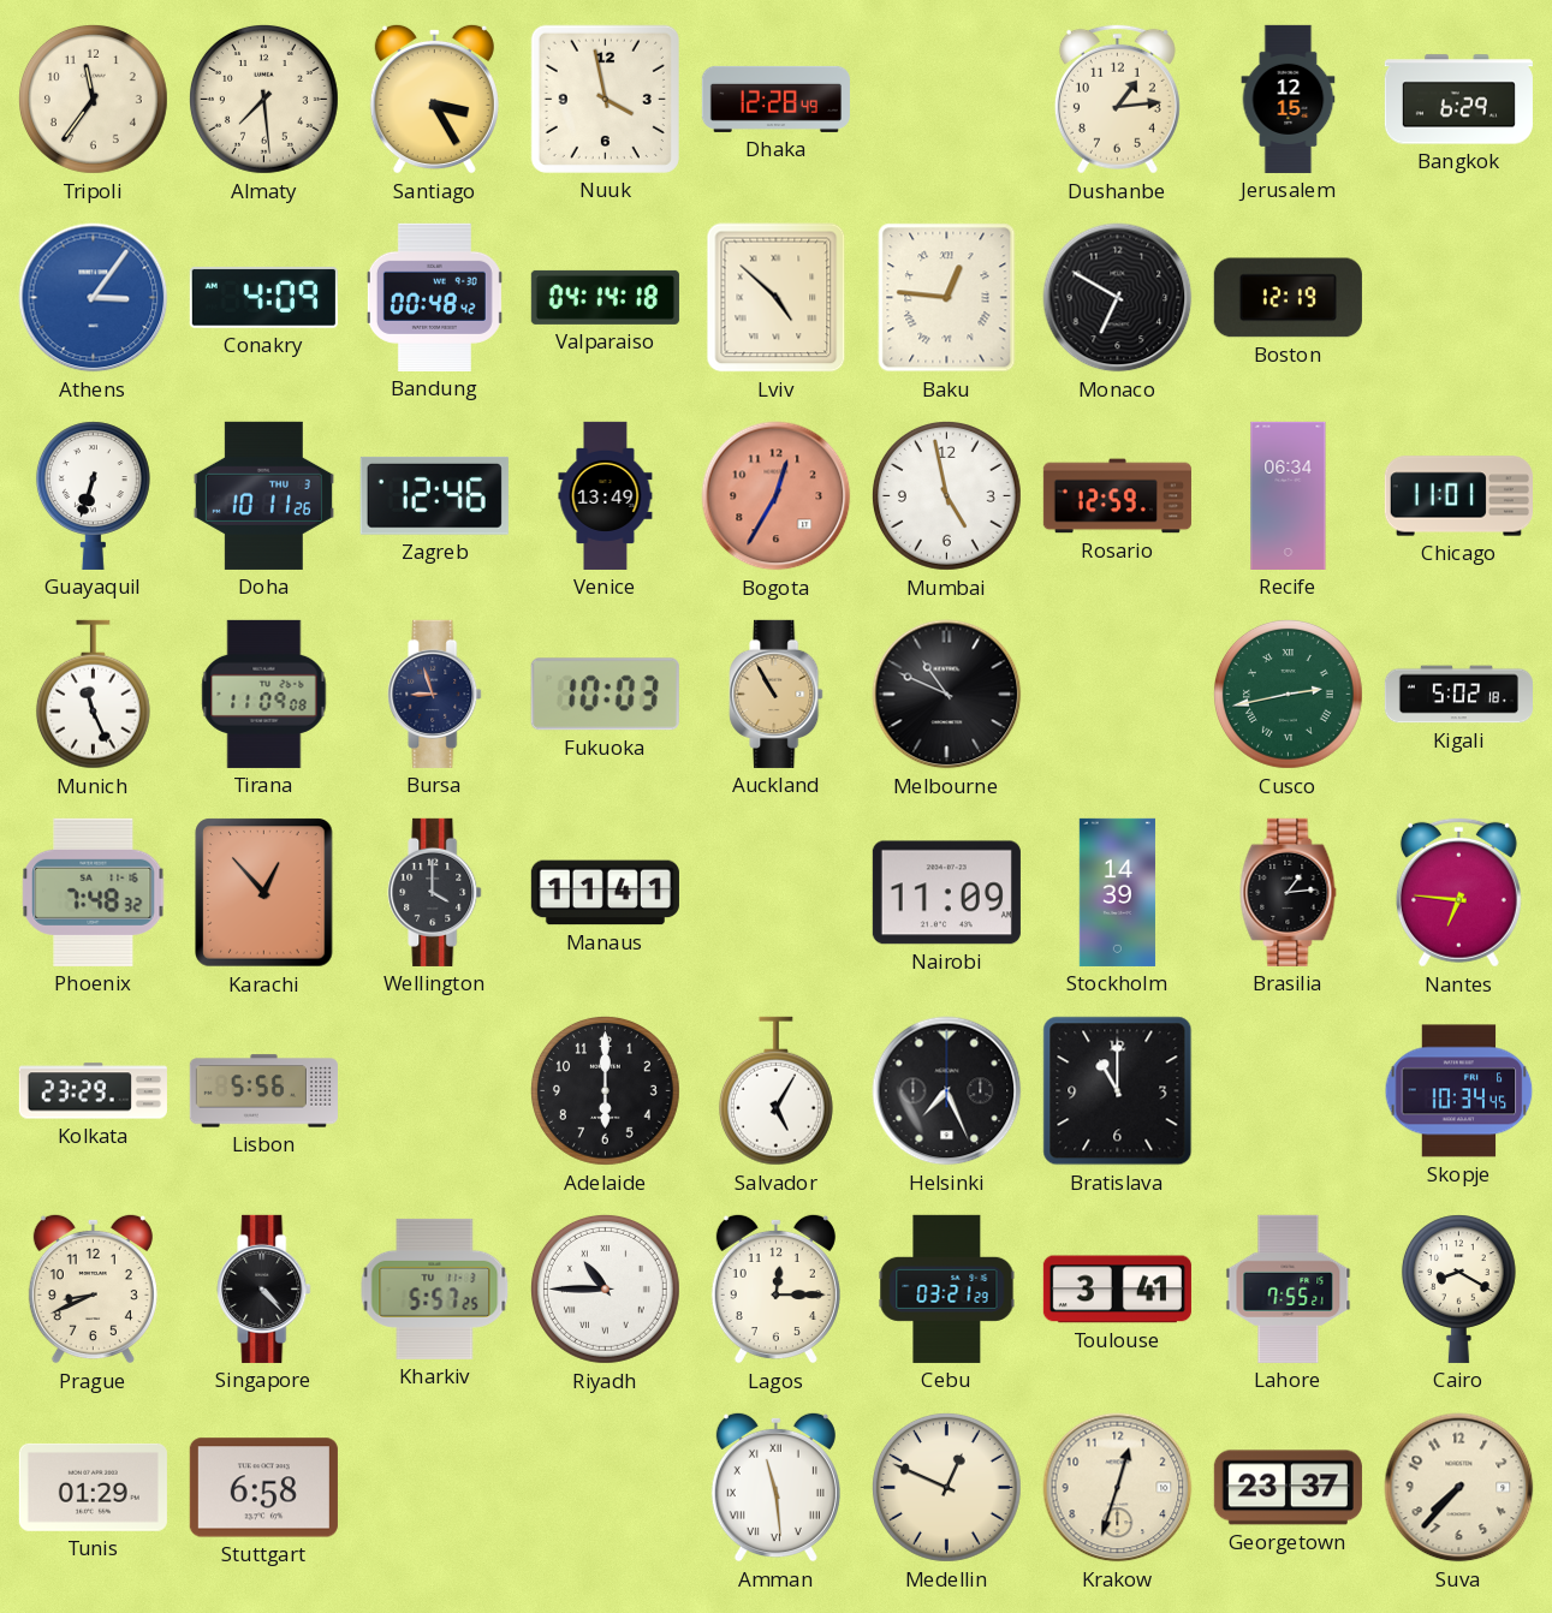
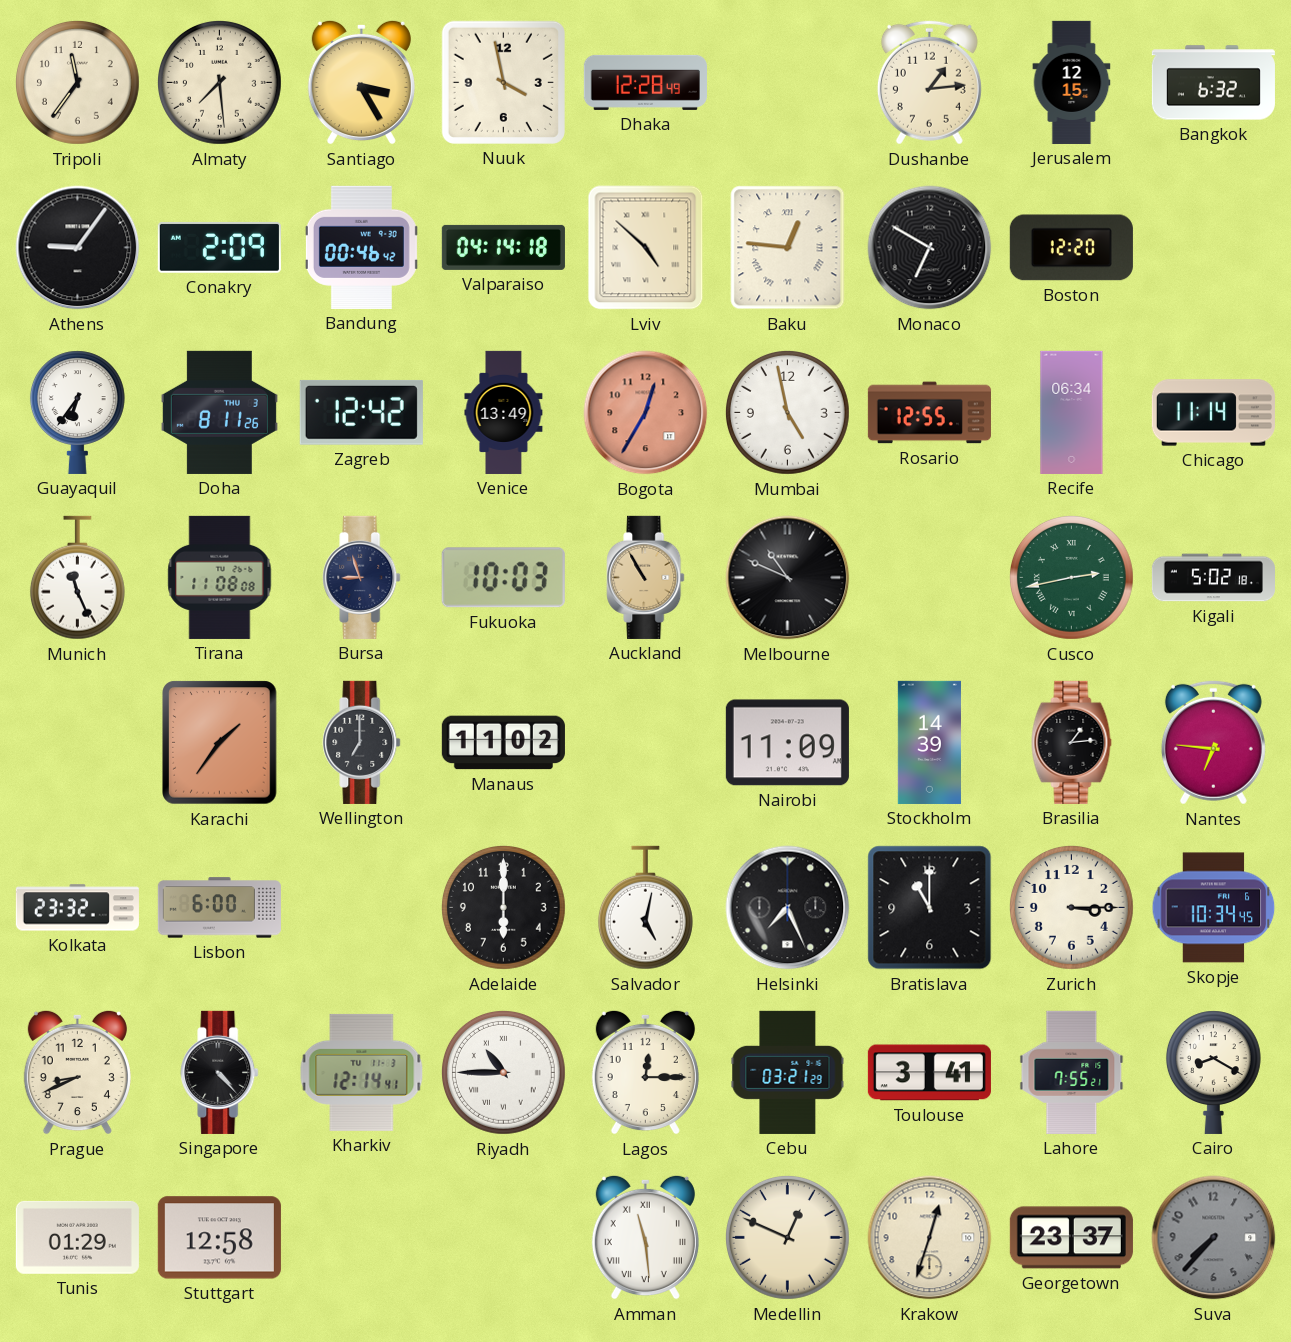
Bangkok: 6:29 -> 6:32 (1213, 83)
Athens: 3:06 -> 9:06 (78, 248)
Athens dial: blue -> black (78, 248)
Conakry: 4:09 -> 2:09 (219, 248)
Bandung: 00:48 -> 00:46 (361, 247)
Boston: 12:19 -> 12:20 (1071, 248)
Guayaquil: 6:33 -> 6:36 (77, 412)
Doha: 10:11 -> 8:11 (219, 412)
Zagreb: 12:46 -> 12:42 (361, 412)
Rosario: 12:59 -> 12:55 (929, 413)
Chicago: 11:01 -> 11:14 (1213, 413)
Tirana: 11:09 -> 11:08 (220, 577)
Phoenix: 7:48 -> none (94, 892)
Karachi: 12:53 -> 1:36 (220, 743)
Wellington: 4:00 -> 7:00 (362, 742)
Manaus: 11:41 -> 11:02 (503, 743)
Kolkata: 23:29 -> 23:32 (77, 908)
Lisbon: 5:56 -> 6:00 (219, 908)
Salvador: 5:05 -> 5:02 (645, 908)
Zurich: none -> 3:15 (1071, 907)
Kharkiv: 5:57 -> 12:14 (362, 1072)
Stuttgart: 6:58 -> 12:58 (219, 1238)
Suva dial: cream -> grey (1214, 1238)
